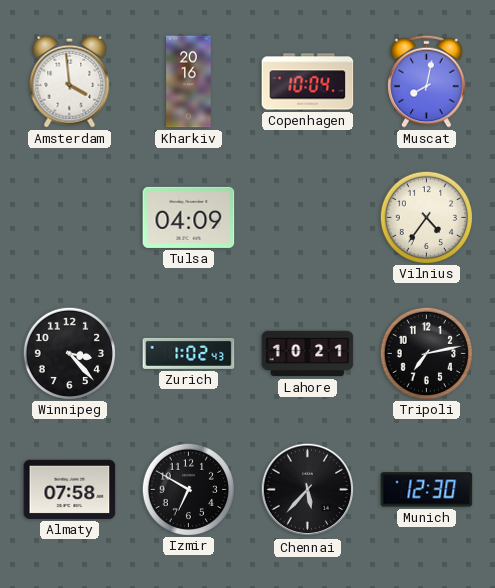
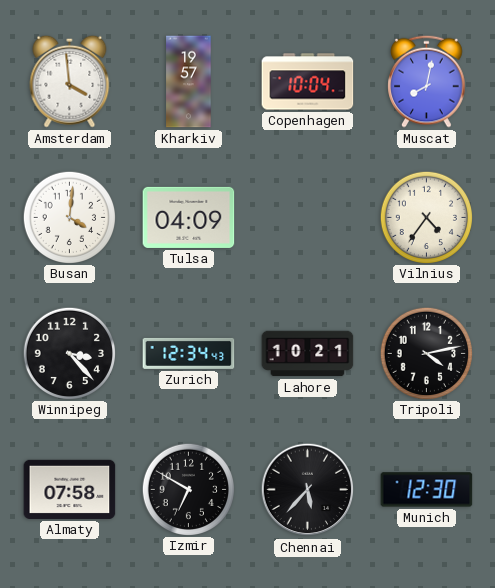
Kharkiv: 20:16 -> 19:57 (189, 82)
Busan: none -> 4:01 (69, 217)
Zurich: 1:02 -> 12:34 (189, 353)
Tripoli: 7:13 -> 4:13 (426, 353)
